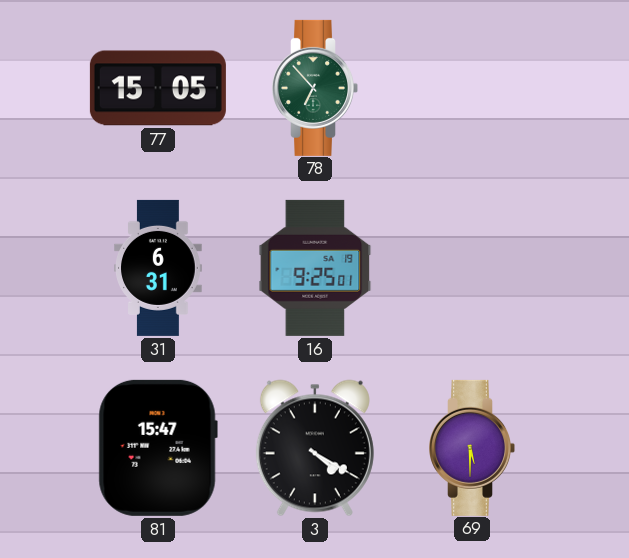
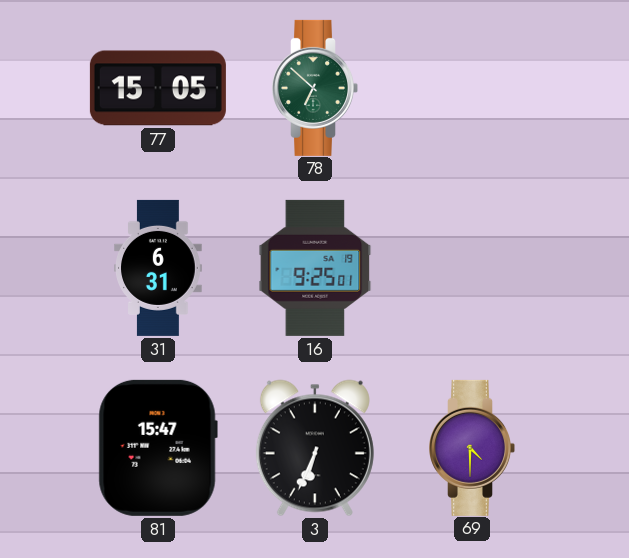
78: 6:53 -> 6:52 (315, 88)
3: 4:20 -> 6:34 (315, 448)
69: 5:30 -> 4:30 (472, 448)
